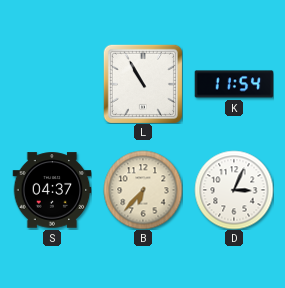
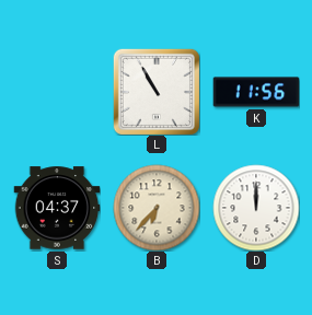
K: 11:54 -> 11:56 (256, 92)
D: 3:04 -> 12:00 (256, 208)
